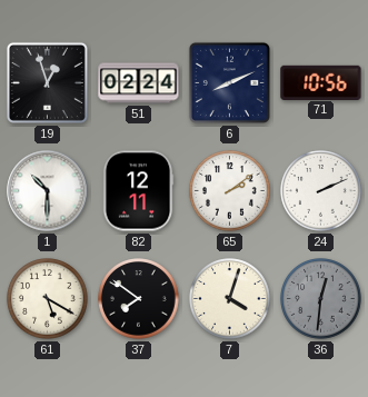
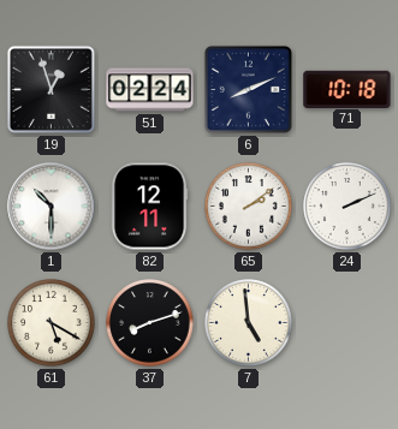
71: 10:56 -> 10:18 (347, 89)
37: 7:51 -> 8:12 (150, 323)
7: 4:03 -> 4:59 (249, 323)
36: 12:31 -> none (321, 299)
